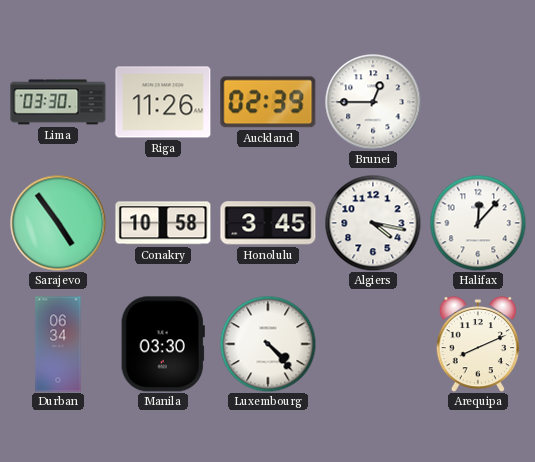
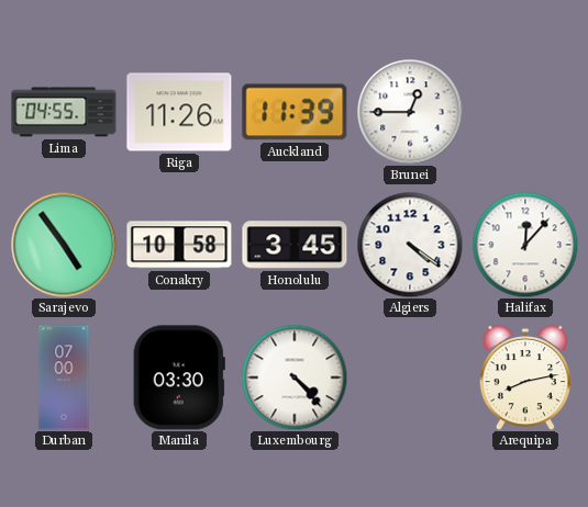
Lima: 03:30 -> 04:55 (64, 112)
Auckland: 02:39 -> 11:39 (295, 112)
Algiers: 4:17 -> 4:21 (410, 245)
Durban: 06:34 -> 07:00 (64, 378)
Arequipa: 8:11 -> 8:13 (525, 378)
